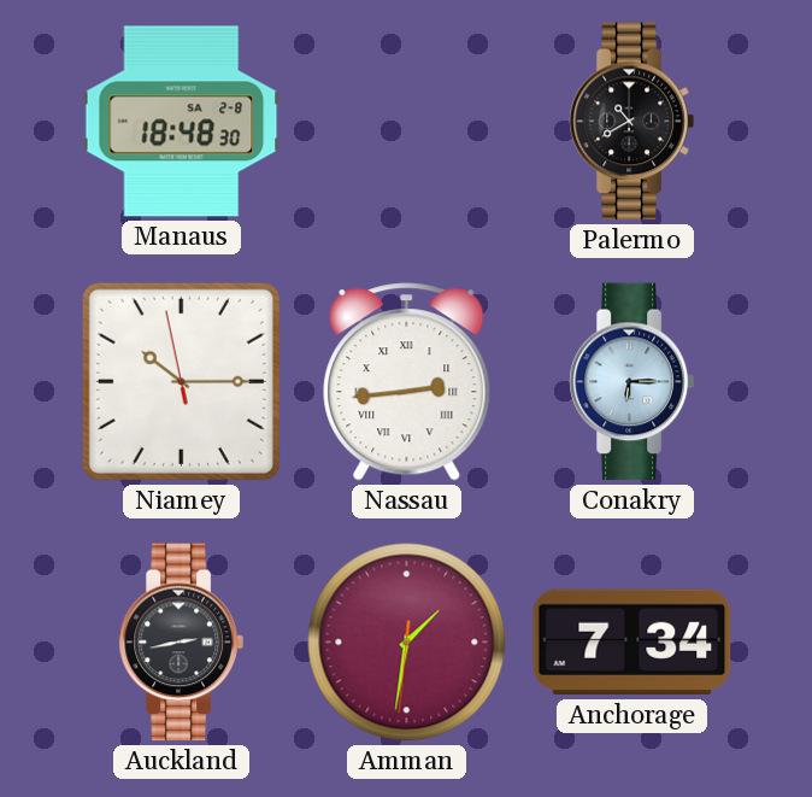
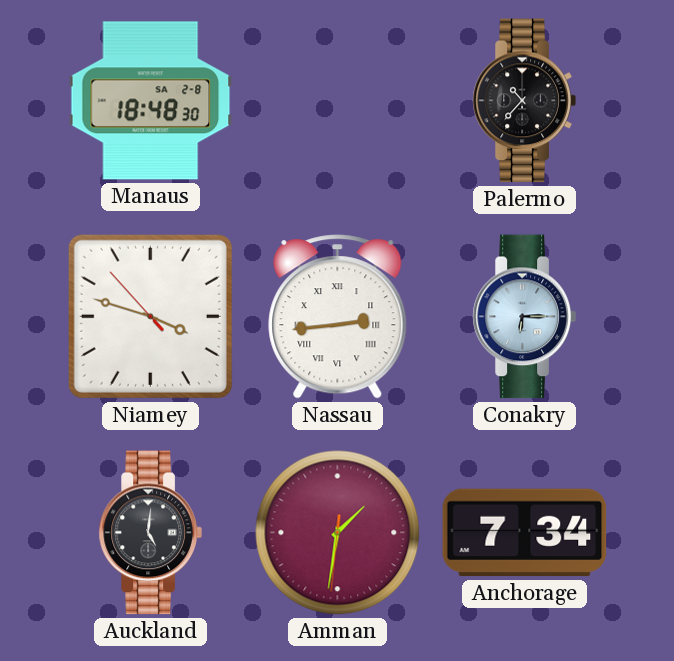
Palermo: 10:40 -> 10:37 (524, 101)
Niamey: 10:14 -> 3:47 (150, 316)
Auckland: 2:43 -> 5:01 (150, 533)
